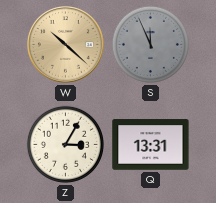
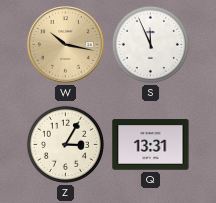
W: 10:22 -> 10:17 (66, 45)
S dial: grey -> white (150, 44)
